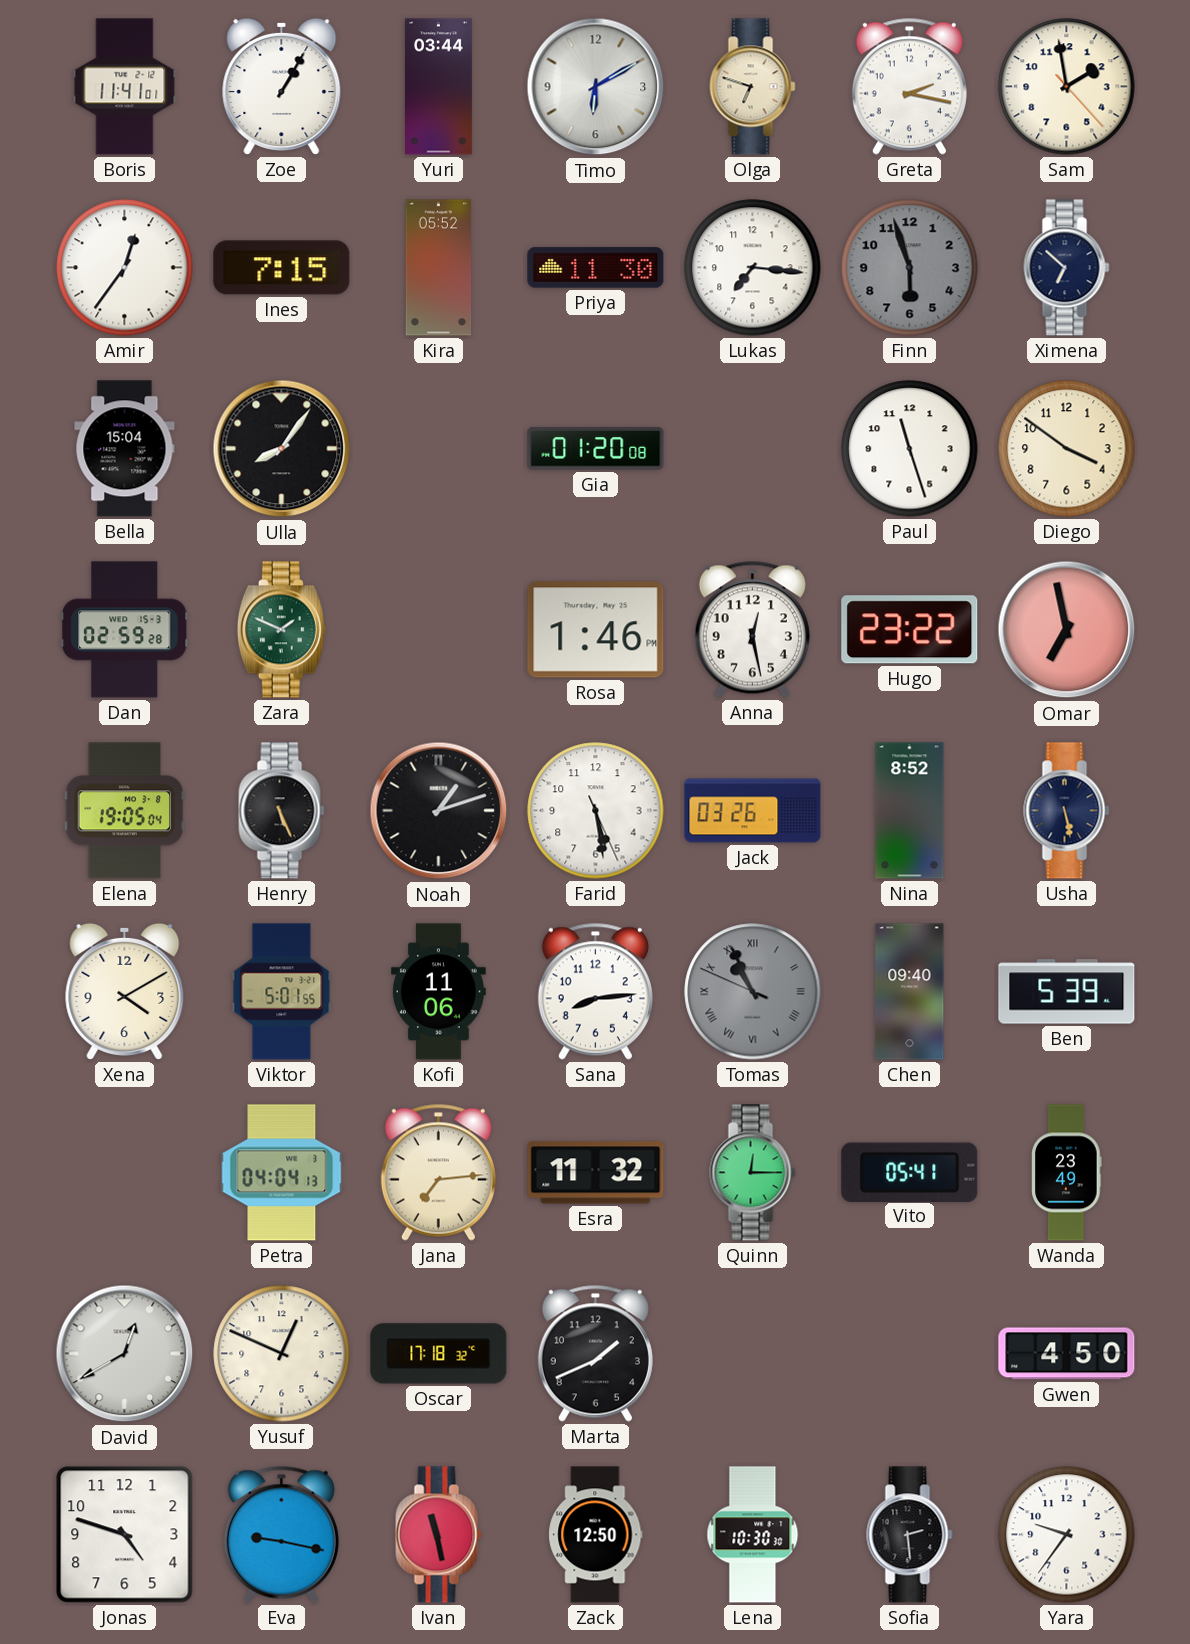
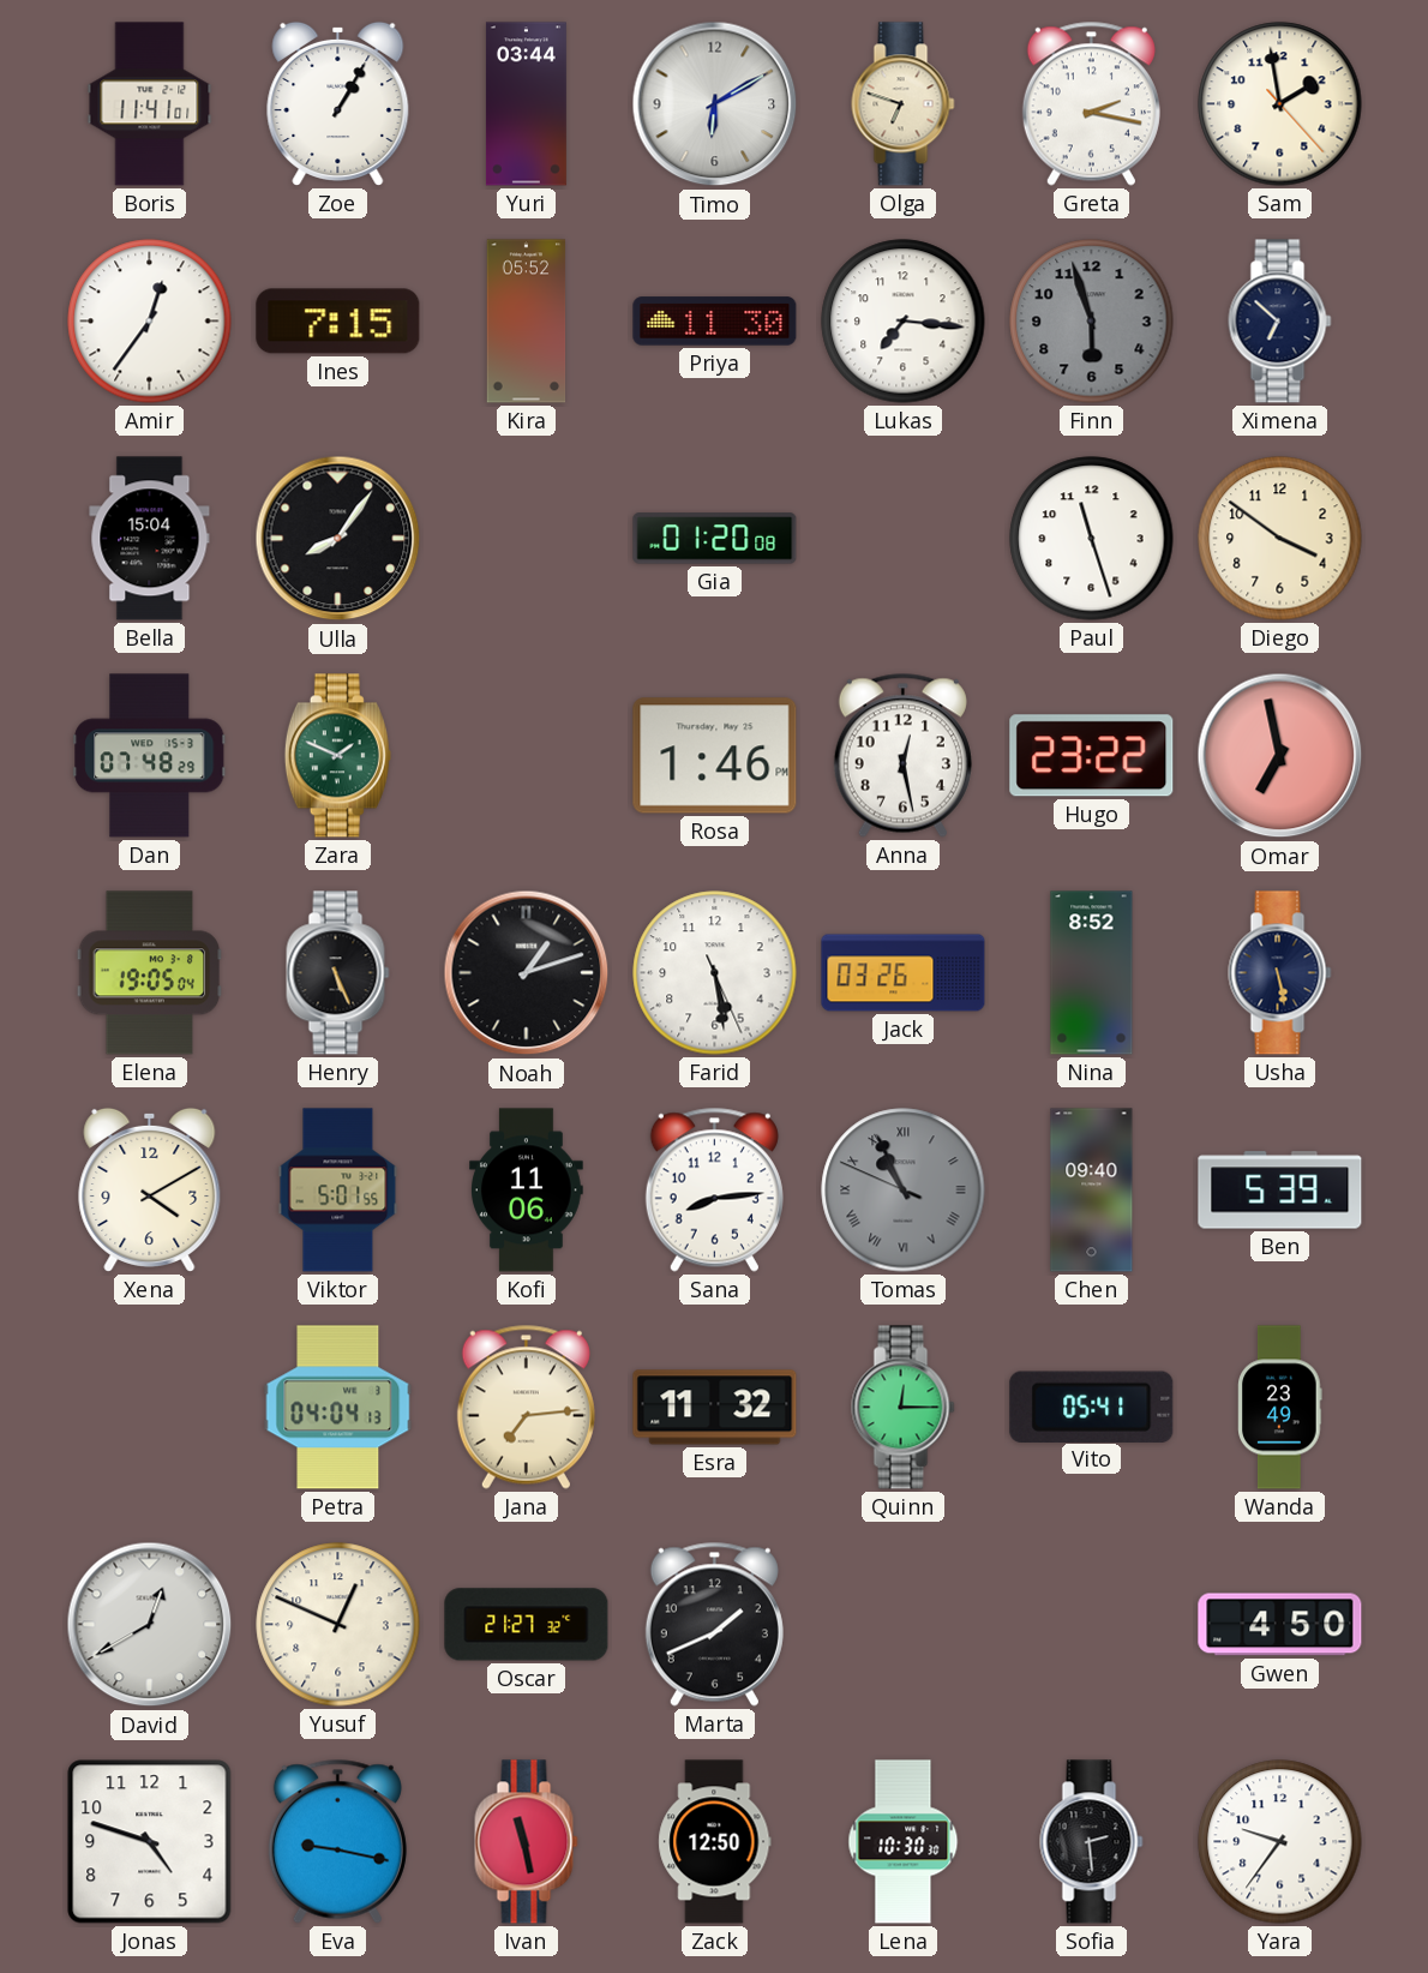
Dan: 02:59 -> 07:48 (150, 756)
Oscar: 17:18 -> 21:27 (527, 1625)
